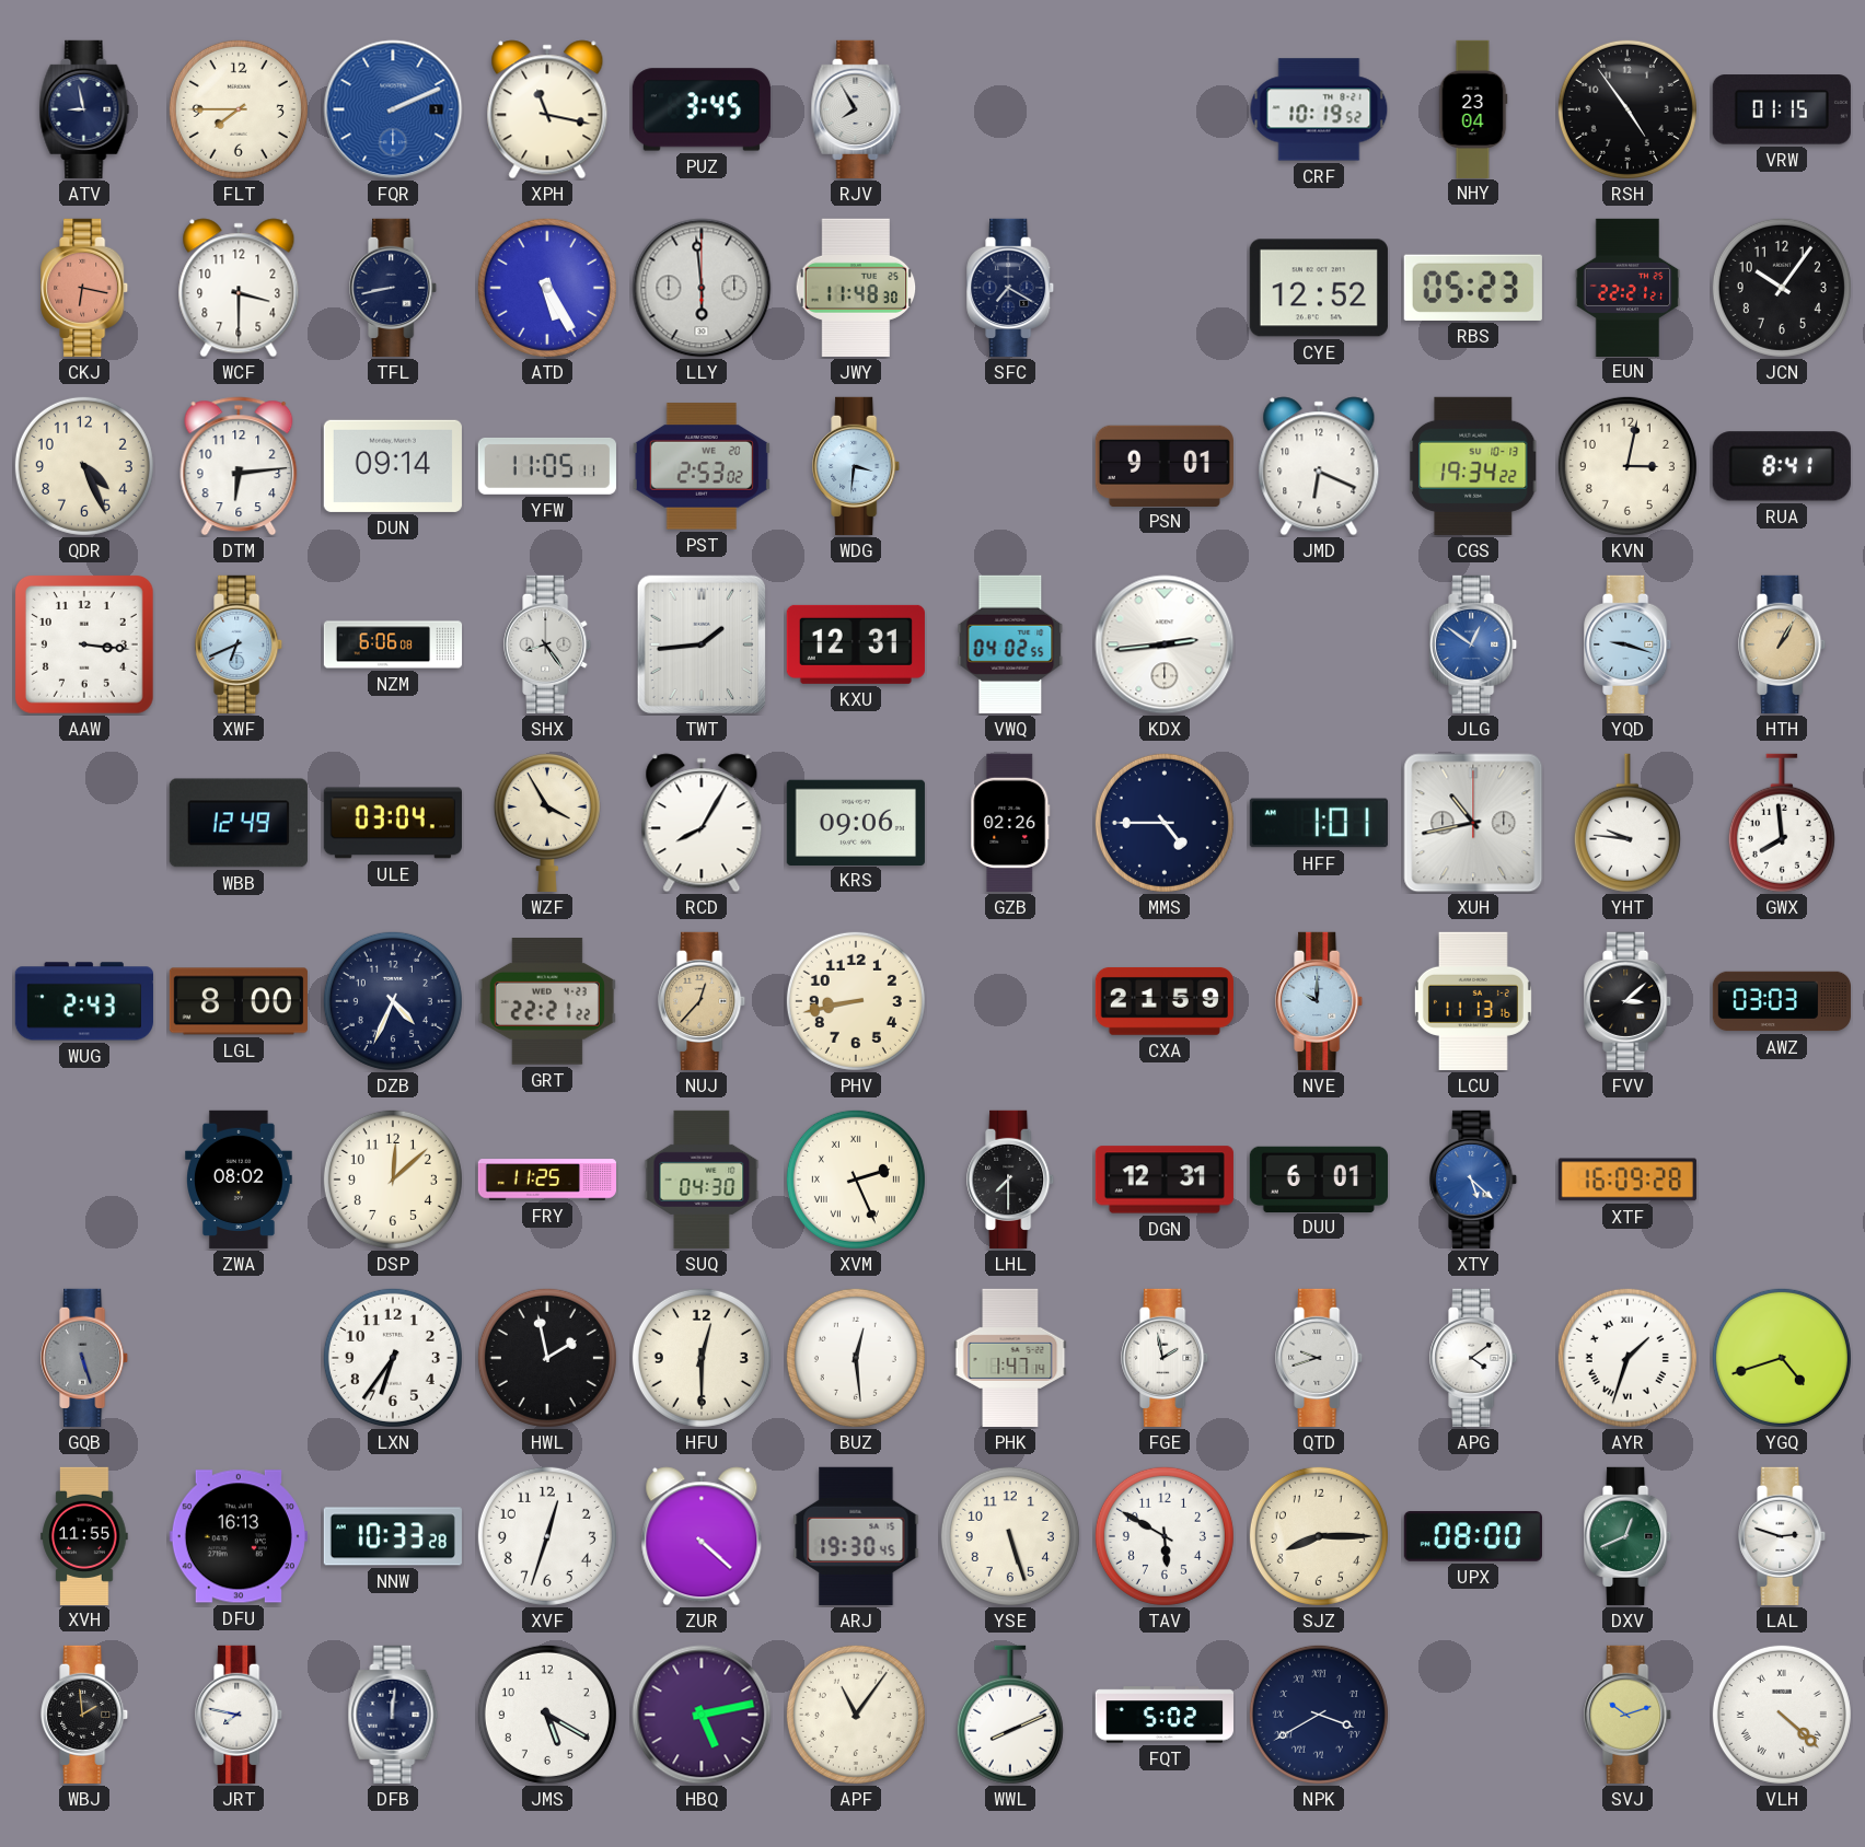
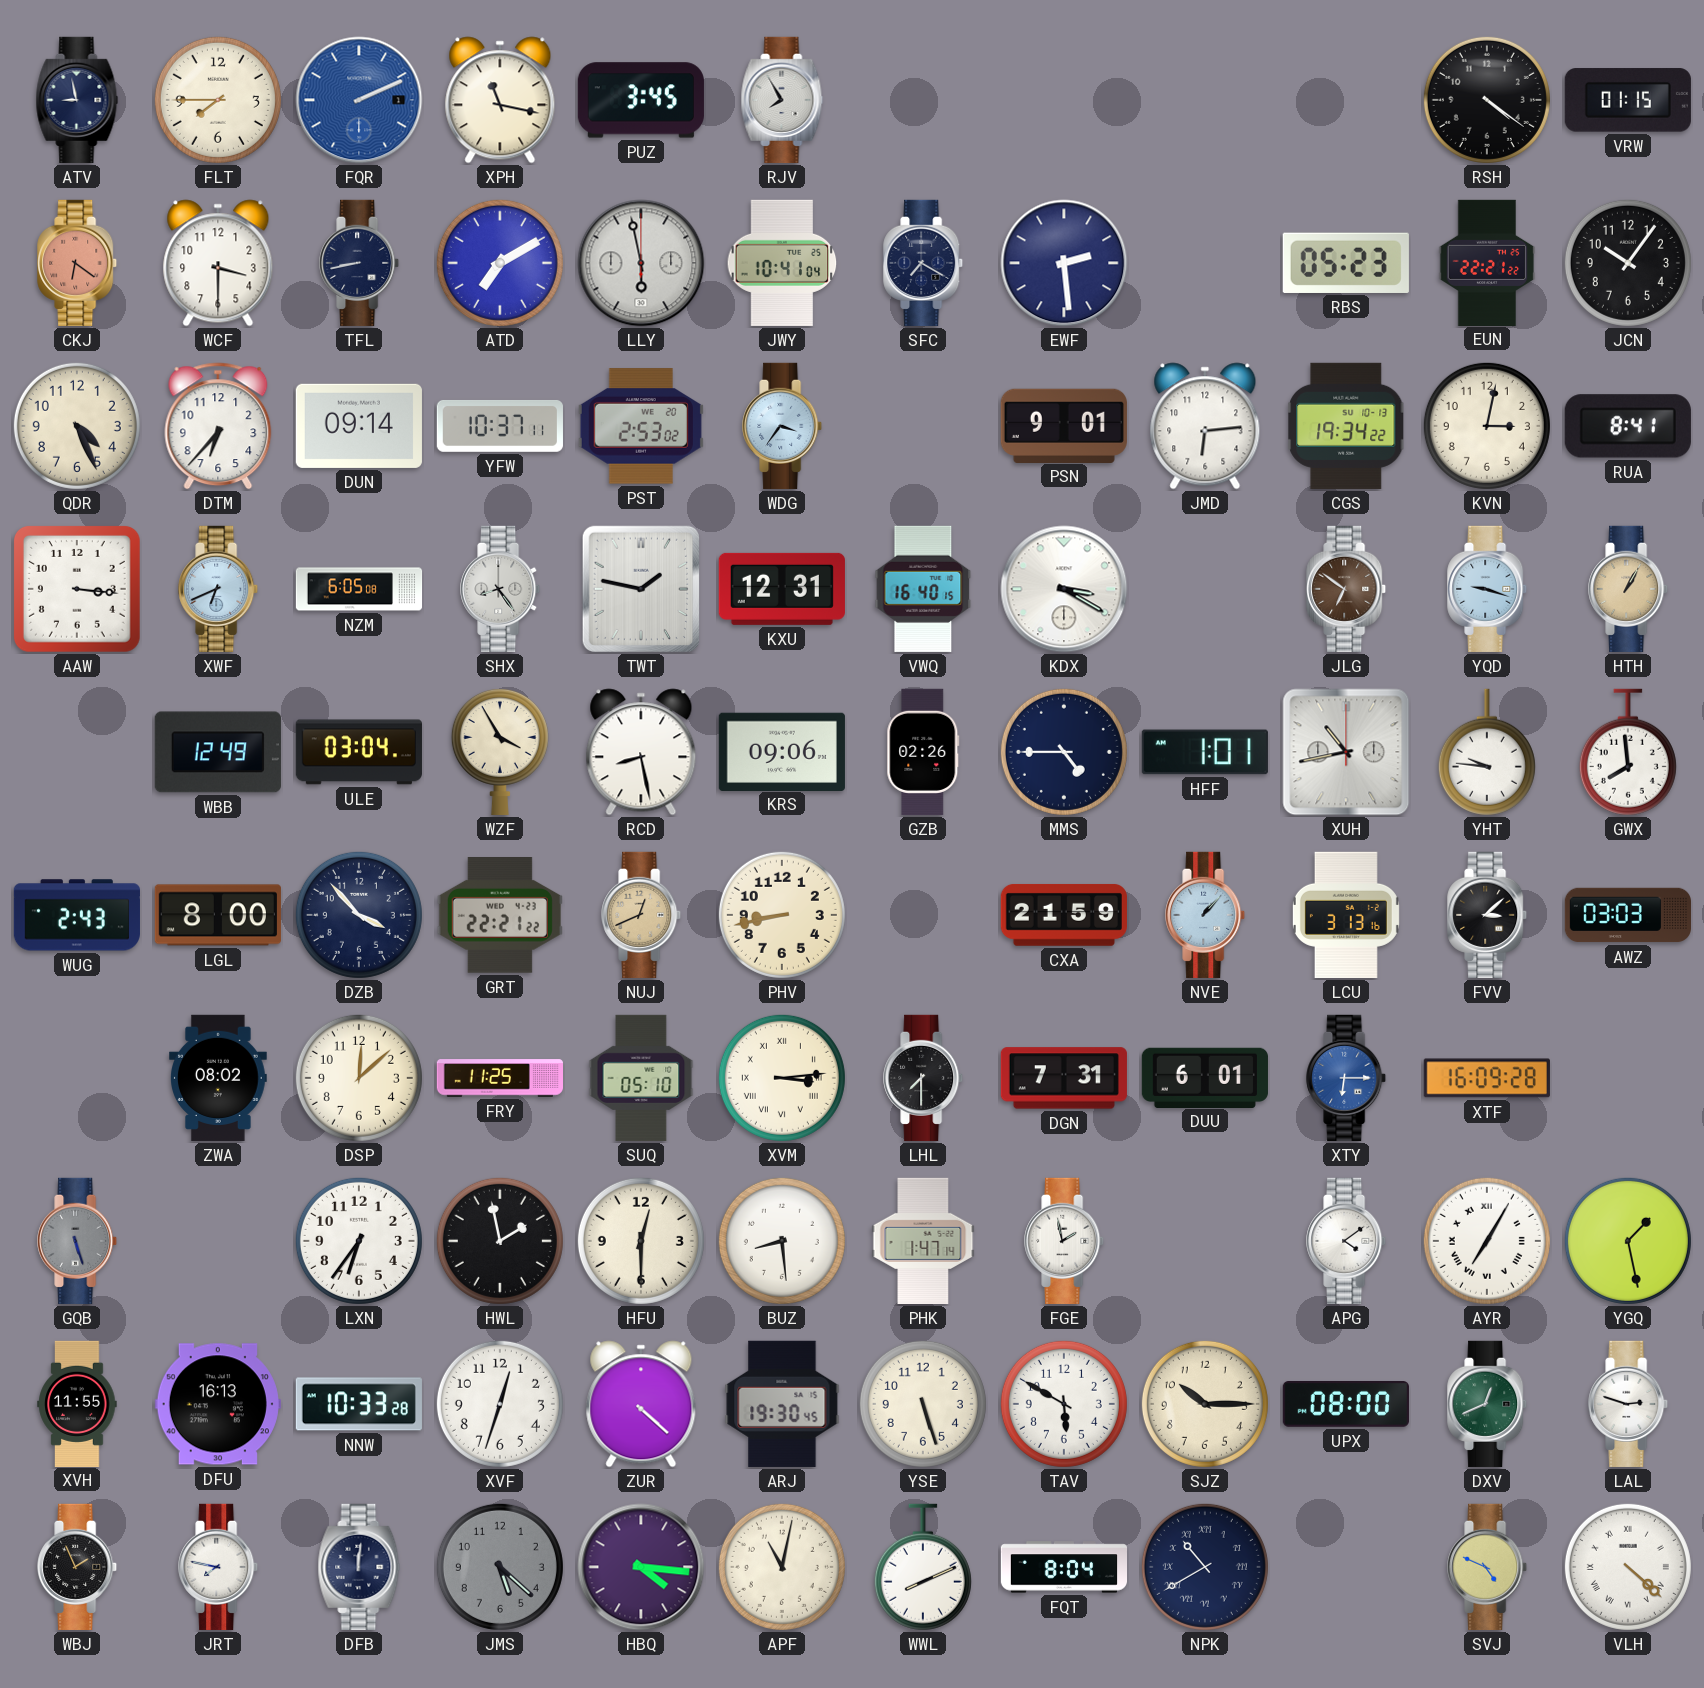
CRF: 10:19 -> none (1319, 109)
NHY: 23:04 -> none (1473, 108)
RSH: 4:54 -> 4:21 (1487, 100)
CKJ: 6:17 -> 6:21 (78, 263)
ATD: 5:25 -> 7:10 (500, 263)
LLY: 5:59 -> 5:58 (641, 263)
JWY: 11:48 -> 10:41 (782, 263)
EWF: none -> 2:29 (1064, 263)
CYE: 12:52 -> none (1319, 288)
EUN: 22:21:21 -> 22:21:22 (1487, 262)
DTM: 6:14 -> 6:37 (218, 426)
YFW: 11:05 -> 10:37 (500, 426)
WDG: 3:31 -> 3:36 (783, 426)
JMD: 6:19 -> 6:14 (1205, 426)
NZM: 6:06 -> 6:05 (359, 589)
TWT: 1:44 -> 1:47 (641, 589)
VWQ: 04:02 -> 16:40 (923, 589)
KDX: 2:44 -> 3:20 (1064, 589)
JLG: 12:51 -> 6:51 (1347, 589)
JLG dial: blue -> brown (1347, 589)
RCD: 8:05 -> 8:28 (641, 752)
DZB: 4:34 -> 3:53 (359, 915)
NUJ: 12:37 -> 12:41 (642, 915)
NVE: 10:00 -> 1:07 (1206, 915)
LCU: 11:13 -> 3:13 (1346, 915)
SUQ: 04:30 -> 05:10 (641, 1078)
XVM: 2:26 -> 3:14 (782, 1078)
DGN: 12:31 -> 7:31 (1064, 1078)
XTY: 5:22 -> 6:15 (1347, 1078)
BUZ: 12:29 -> 8:29 (782, 1241)
QTD: 9:42 -> none (1320, 1358)
AYR: 1:33 -> 7:05 (1487, 1241)
YGQ: 4:42 -> 1:28 (1628, 1241)
SJZ: 8:15 -> 10:15 (1205, 1404)
WBJ: 1:59 -> 1:56 (78, 1567)
JMS: 5:20 -> 5:22 (500, 1567)
JMS dial: white -> grey (500, 1567)
HBQ: 5:13 -> 4:16 (641, 1567)
APF: 11:06 -> 11:02 (782, 1567)
FQT: 5:02 -> 8:04 (1063, 1567)
NPK: 3:40 -> 10:40 (1205, 1567)
SVJ: 10:12 -> 4:49 (1488, 1567)
